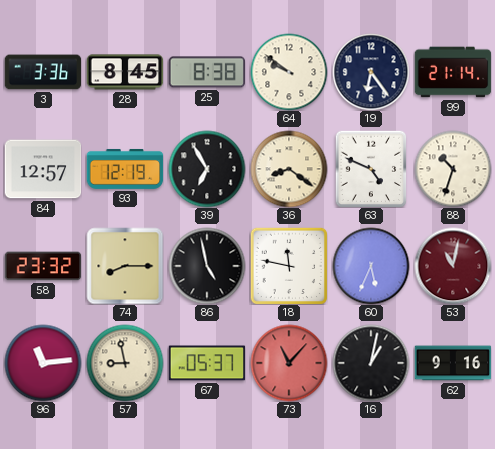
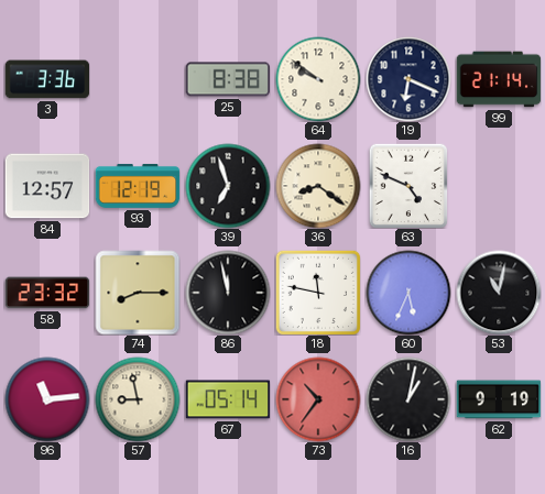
28: 8:45 -> none (125, 72)
19: 6:24 -> 6:19 (408, 79)
39: 6:55 -> 6:57 (228, 186)
88: 10:33 -> none (453, 169)
86: 4:58 -> 11:58 (228, 293)
53 dial: burgundy -> black (499, 293)
67: 05:37 -> 05:14 (228, 399)
73: 11:07 -> 10:36 (318, 399)
62: 9:16 -> 9:19 (499, 399)
